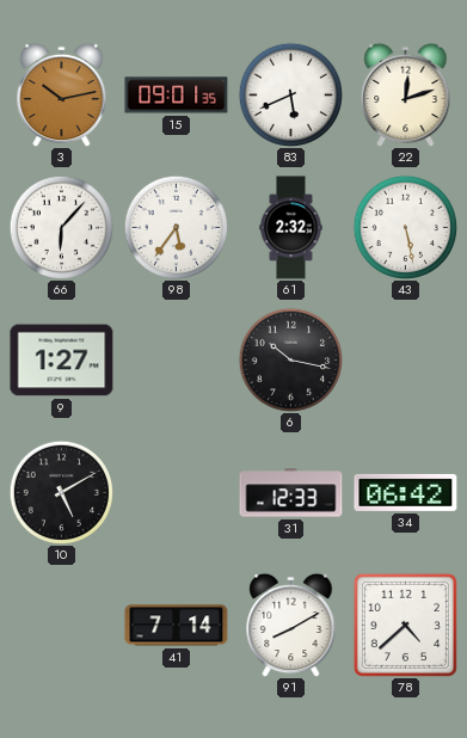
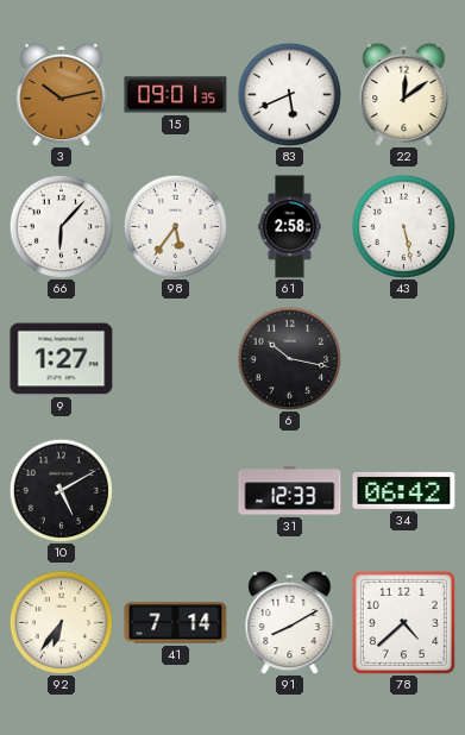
22: 12:12 -> 12:09 (404, 94)
61: 2:32 -> 2:58 (290, 227)
92: none -> 6:36 (61, 622)
